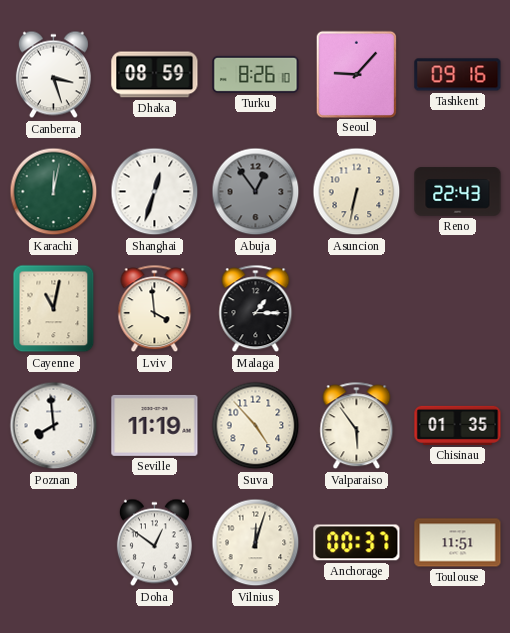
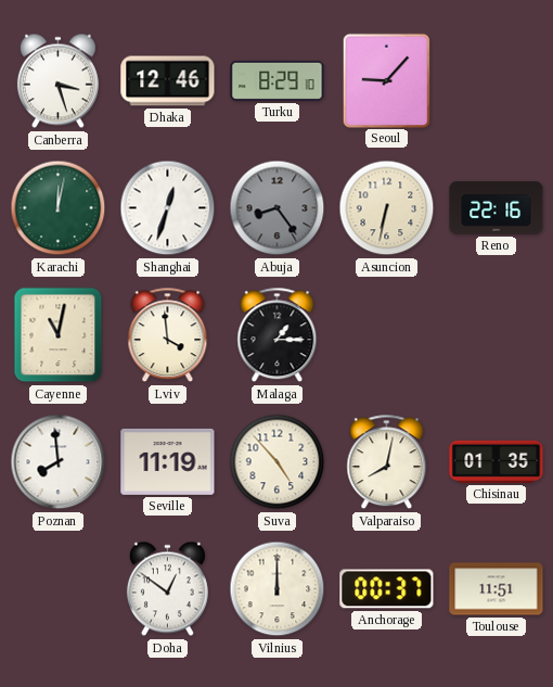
Dhaka: 08:59 -> 12:46 (168, 81)
Turku: 8:26 -> 8:29 (278, 80)
Tashkent: 09:16 -> none (458, 75)
Abuja: 12:54 -> 8:24 (278, 208)
Reno: 22:43 -> 22:16 (497, 208)
Valparaiso: 5:54 -> 8:02 (387, 462)
Vilnius: 12:03 -> 12:00 (278, 589)
